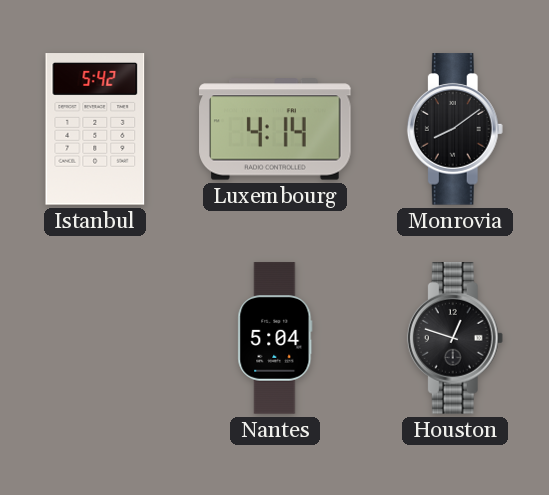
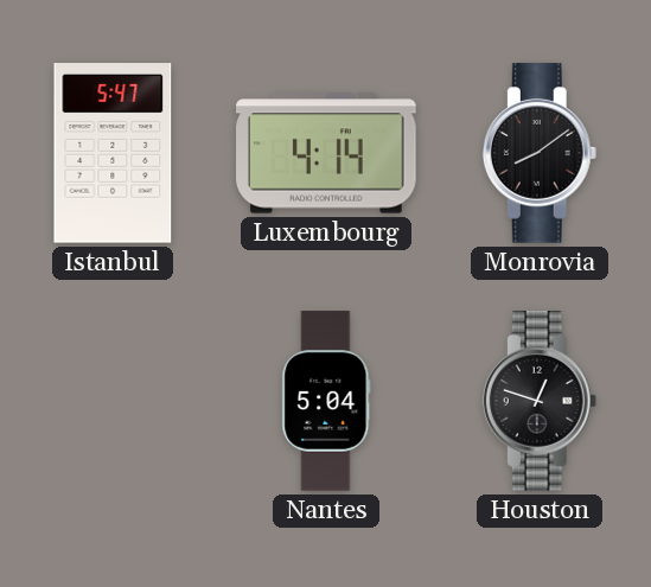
Istanbul: 5:42 -> 5:47 (113, 153)
